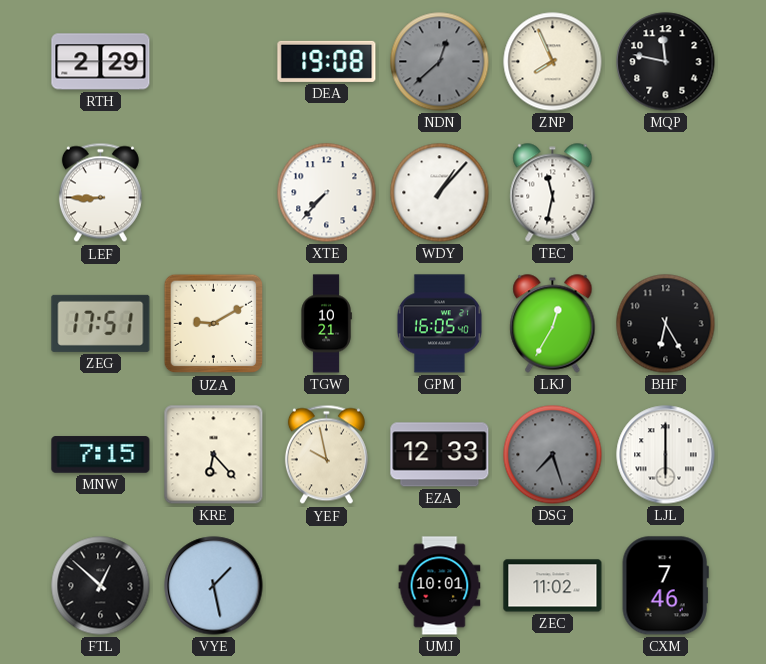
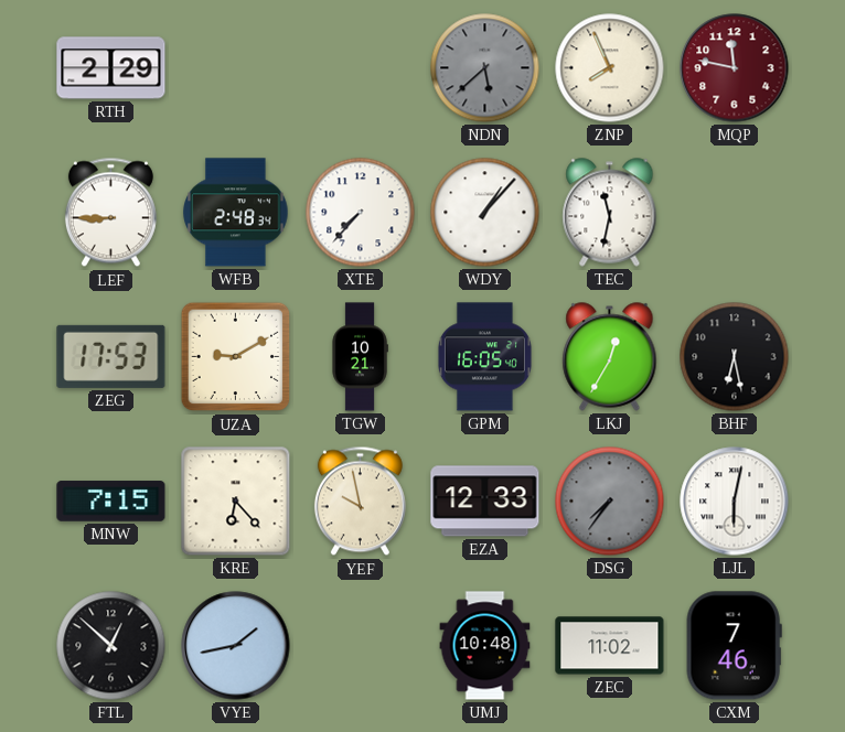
DEA: 19:08 -> none (327, 61)
NDN: 12:38 -> 5:38 (485, 68)
MQP dial: black -> burgundy (735, 68)
WFB: none -> 2:48 (236, 213)
ZEG: 17:51 -> 17:53 (111, 356)
BHF: 6:25 -> 6:28 (735, 357)
DSG: 7:27 -> 7:36 (610, 502)
LJL: 6:00 -> 6:02 (735, 502)
VYE: 1:28 -> 1:43 (236, 646)
UMJ: 10:01 -> 10:48 (485, 646)
